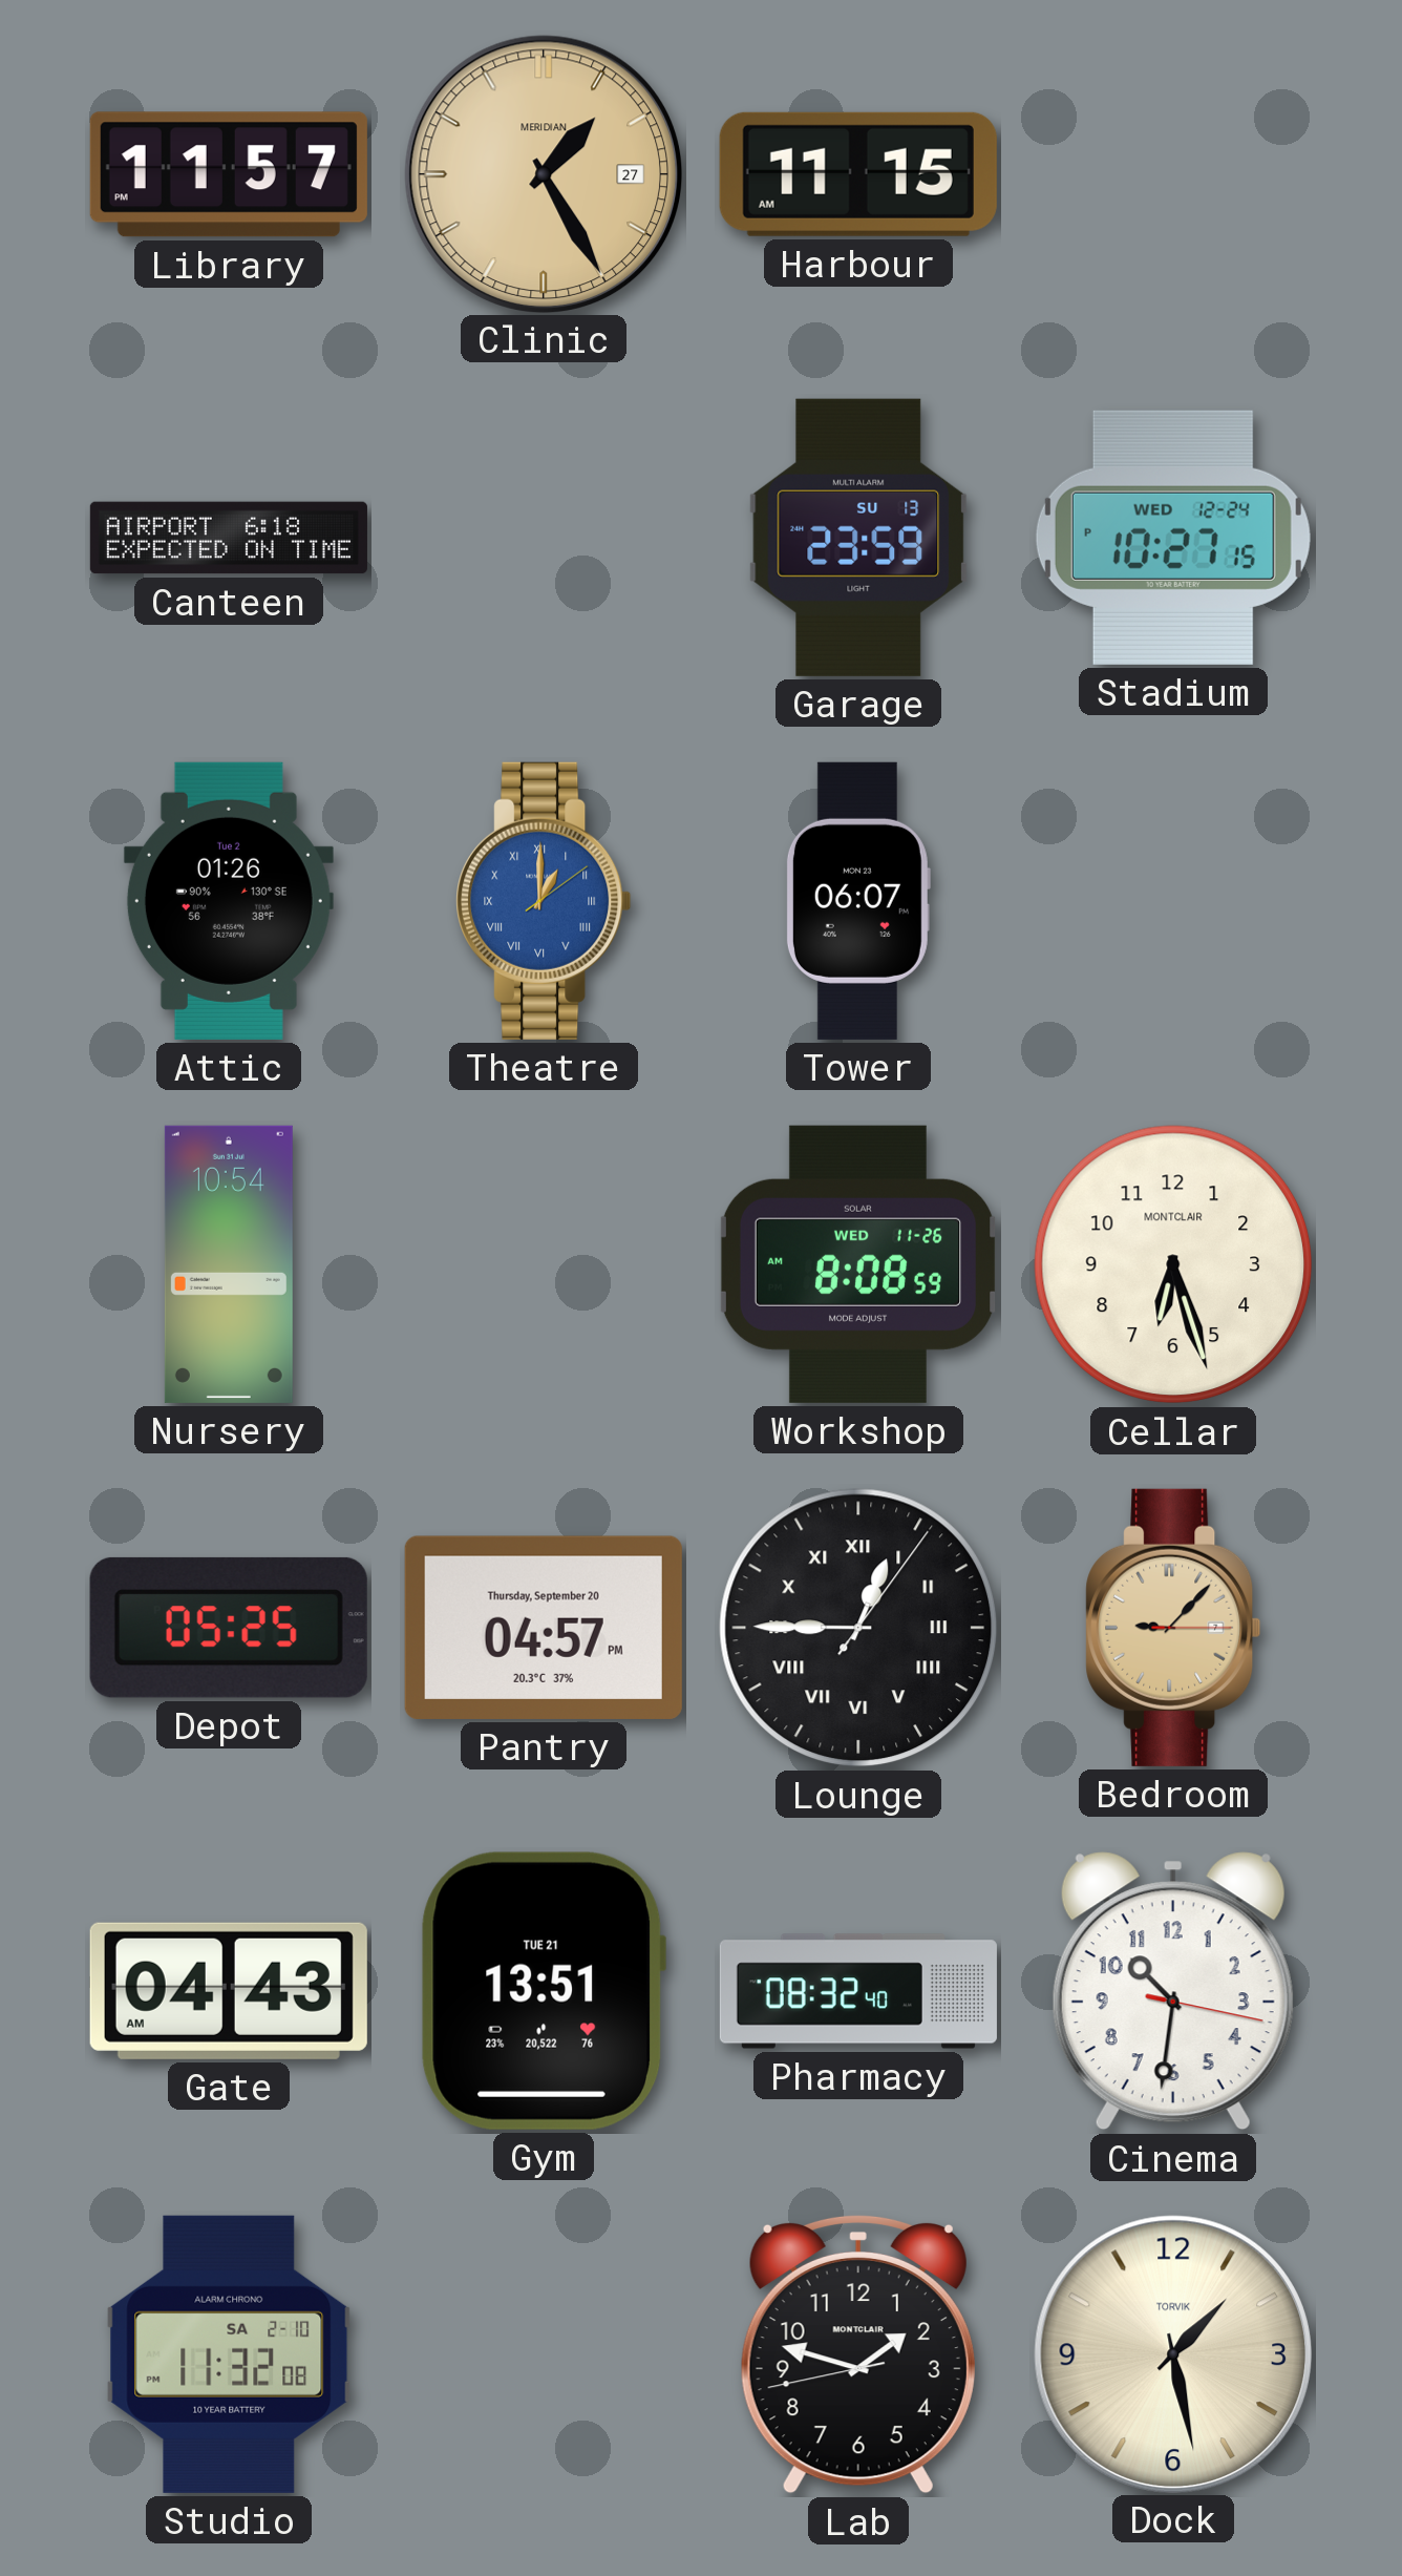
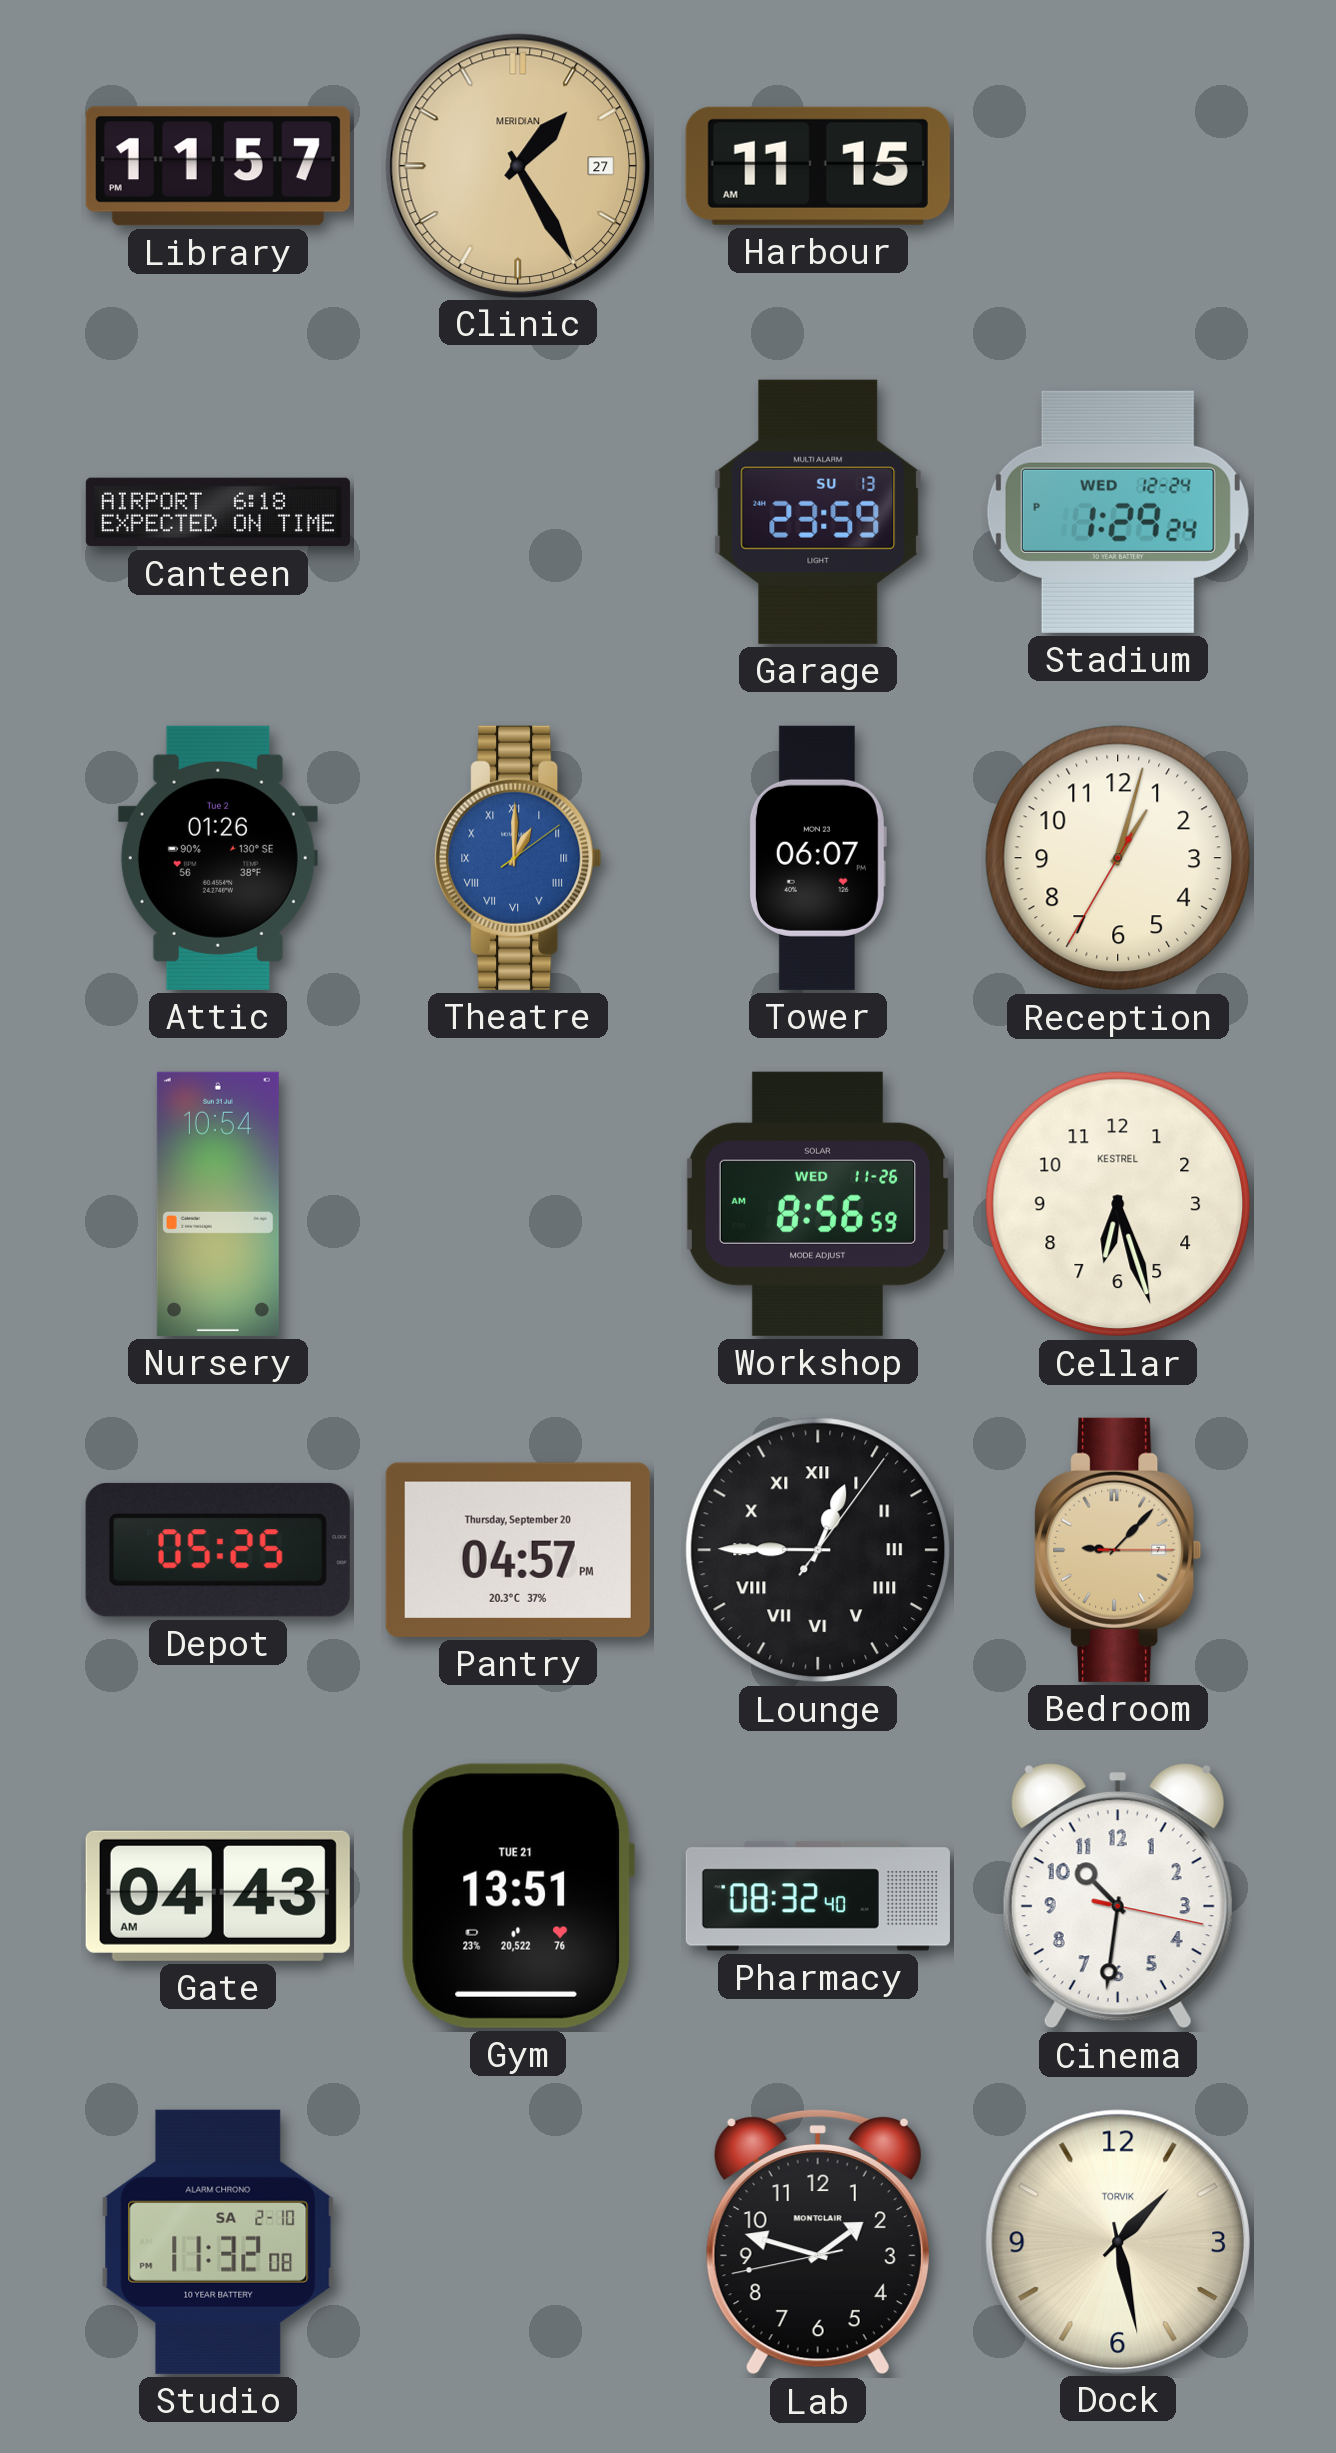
Stadium: 10:27 -> 1:29 (1118, 512)
Reception: none -> 1:02 (1118, 858)
Workshop: 8:08 -> 8:56 (818, 1204)
Cellar brand: MONTCLAIR -> KESTREL (1118, 1204)
